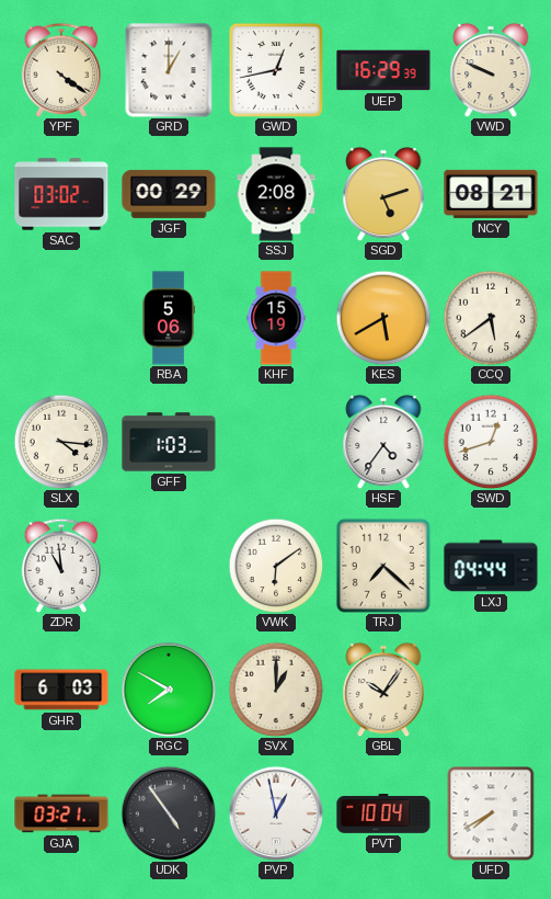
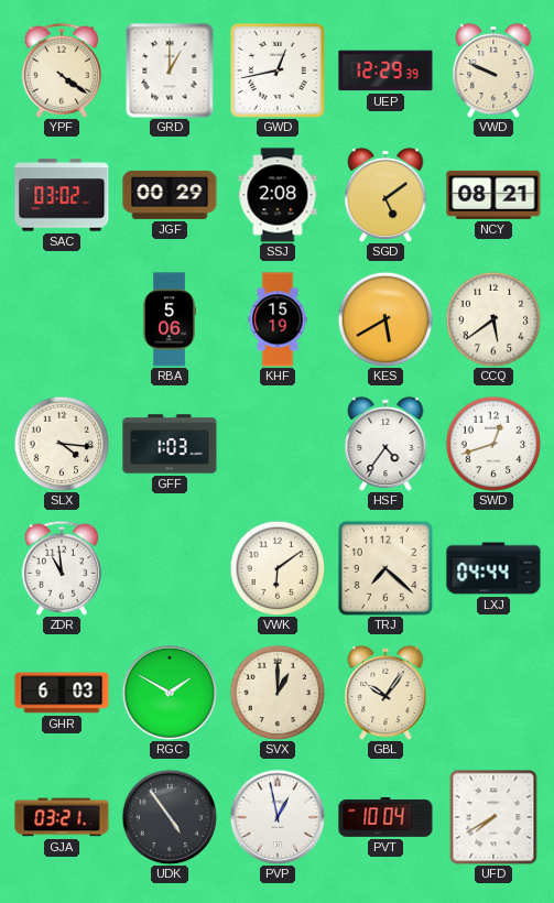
UEP: 16:29 -> 12:29 (385, 70)
SGD: 5:12 -> 5:09 (385, 195)
RGC: 7:50 -> 1:50 (170, 693)
